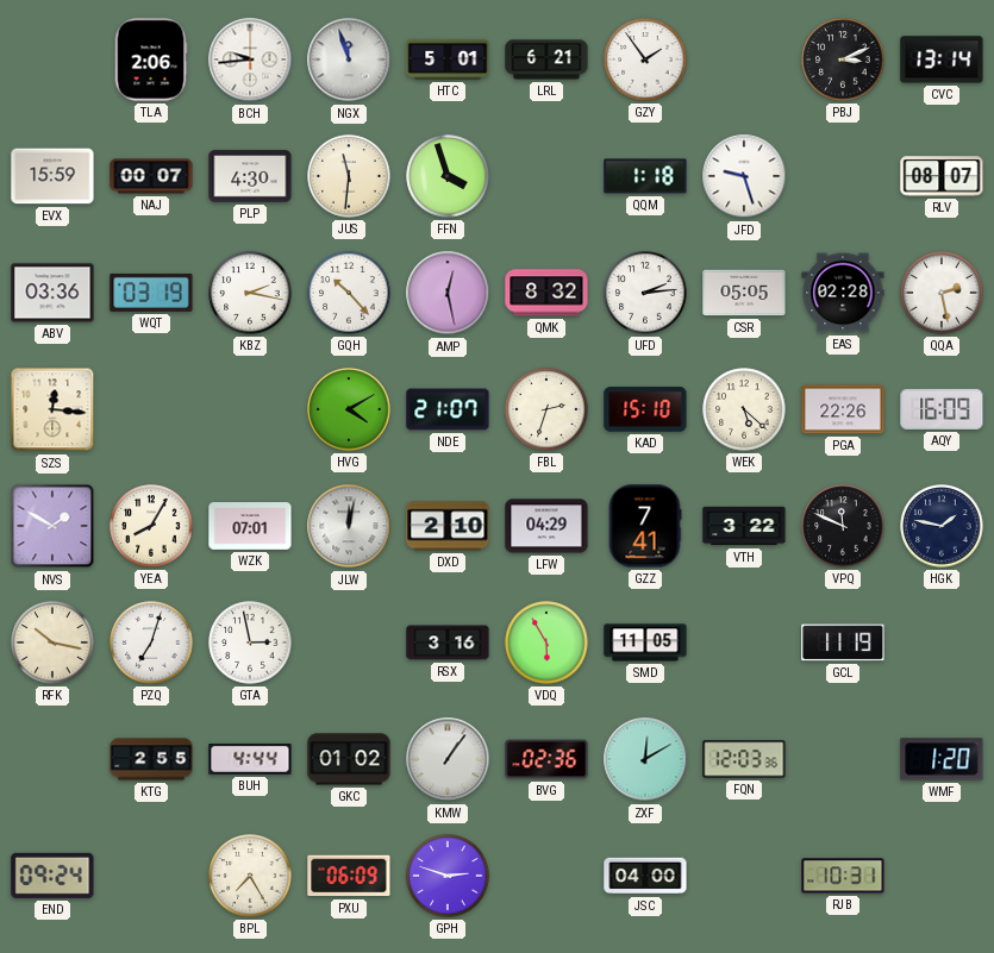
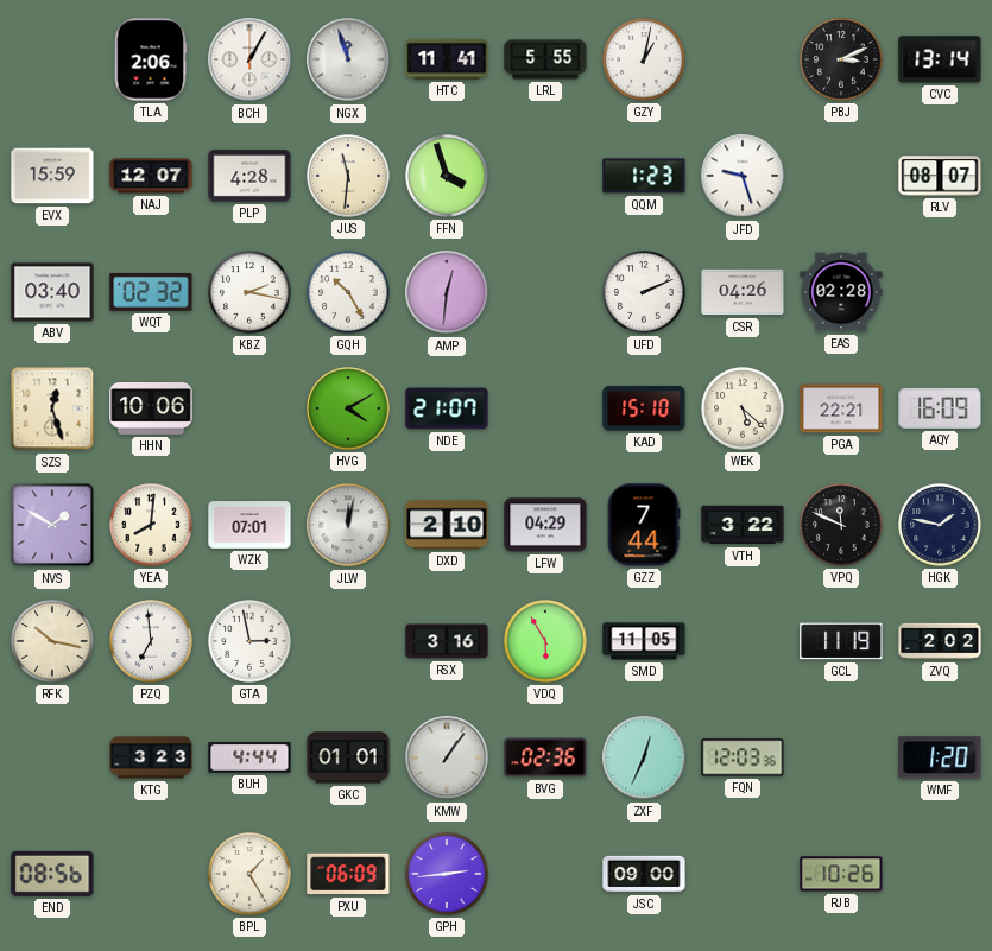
BCH: 9:44 -> 1:05 (249, 59)
HTC: 5:01 -> 11:41 (447, 59)
LRL: 6:21 -> 5:55 (545, 59)
GZY: 1:54 -> 1:02 (644, 59)
NAJ: 00:07 -> 12:07 (151, 176)
PLP: 4:30 -> 4:28 (249, 176)
QQM: 1:18 -> 1:23 (644, 176)
ABV: 03:36 -> 03:40 (52, 292)
WQT: 03:19 -> 02:32 (151, 292)
GQH: 10:23 -> 10:25 (348, 292)
AMP: 12:28 -> 12:31 (447, 292)
QMK: 8:32 -> none (546, 293)
UFD: 2:14 -> 2:11 (644, 292)
CSR: 05:05 -> 04:26 (743, 292)
QQA: 2:28 -> none (942, 293)
SZS: 12:16 -> 12:27 (52, 408)
HHN: none -> 10:06 (151, 410)
FBL: 2:33 -> none (546, 409)
PGA: 22:26 -> 22:21 (841, 408)
YEA: 8:05 -> 8:01 (151, 525)
GZZ: 7:41 -> 7:44 (644, 525)
PZQ: 7:03 -> 6:59 (151, 641)
ZVQ: none -> 2:02 (940, 641)
KTG: 2:55 -> 3:23 (151, 757)
GKC: 01:02 -> 01:01 (348, 757)
ZXF: 12:10 -> 12:34 (644, 757)
END: 09:24 -> 08:56 (52, 874)
BPL: 7:25 -> 1:25 (249, 874)
GPH: 2:48 -> 2:44 (447, 874)
JSC: 04:00 -> 09:00 (644, 874)
RJB: 10:31 -> 10:26 (841, 874)
